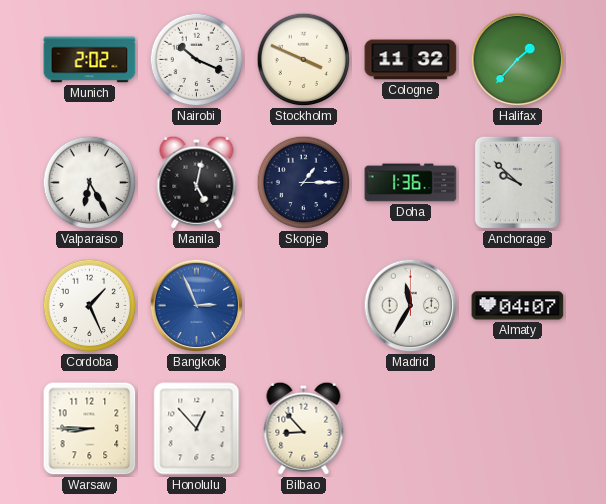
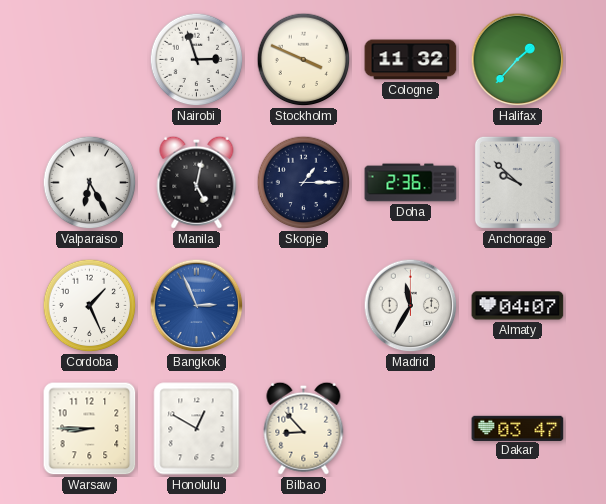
Munich: 2:02 -> none (90, 60)
Nairobi: 10:19 -> 2:57 (197, 60)
Doha: 1:36 -> 2:36 (411, 183)
Honolulu: 12:53 -> 12:50 (197, 429)
Dakar: none -> 03:47 (518, 428)
